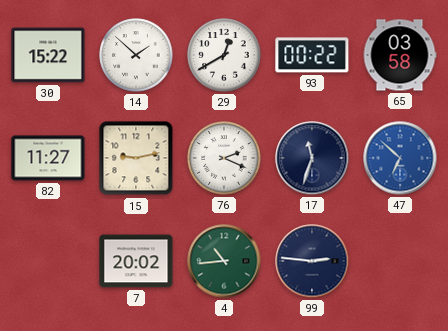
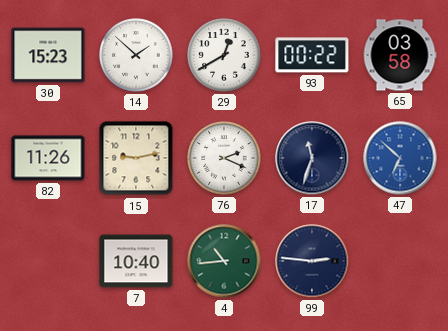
30: 15:22 -> 15:23 (48, 55)
82: 11:27 -> 11:26 (48, 158)
7: 20:02 -> 10:40 (136, 261)
